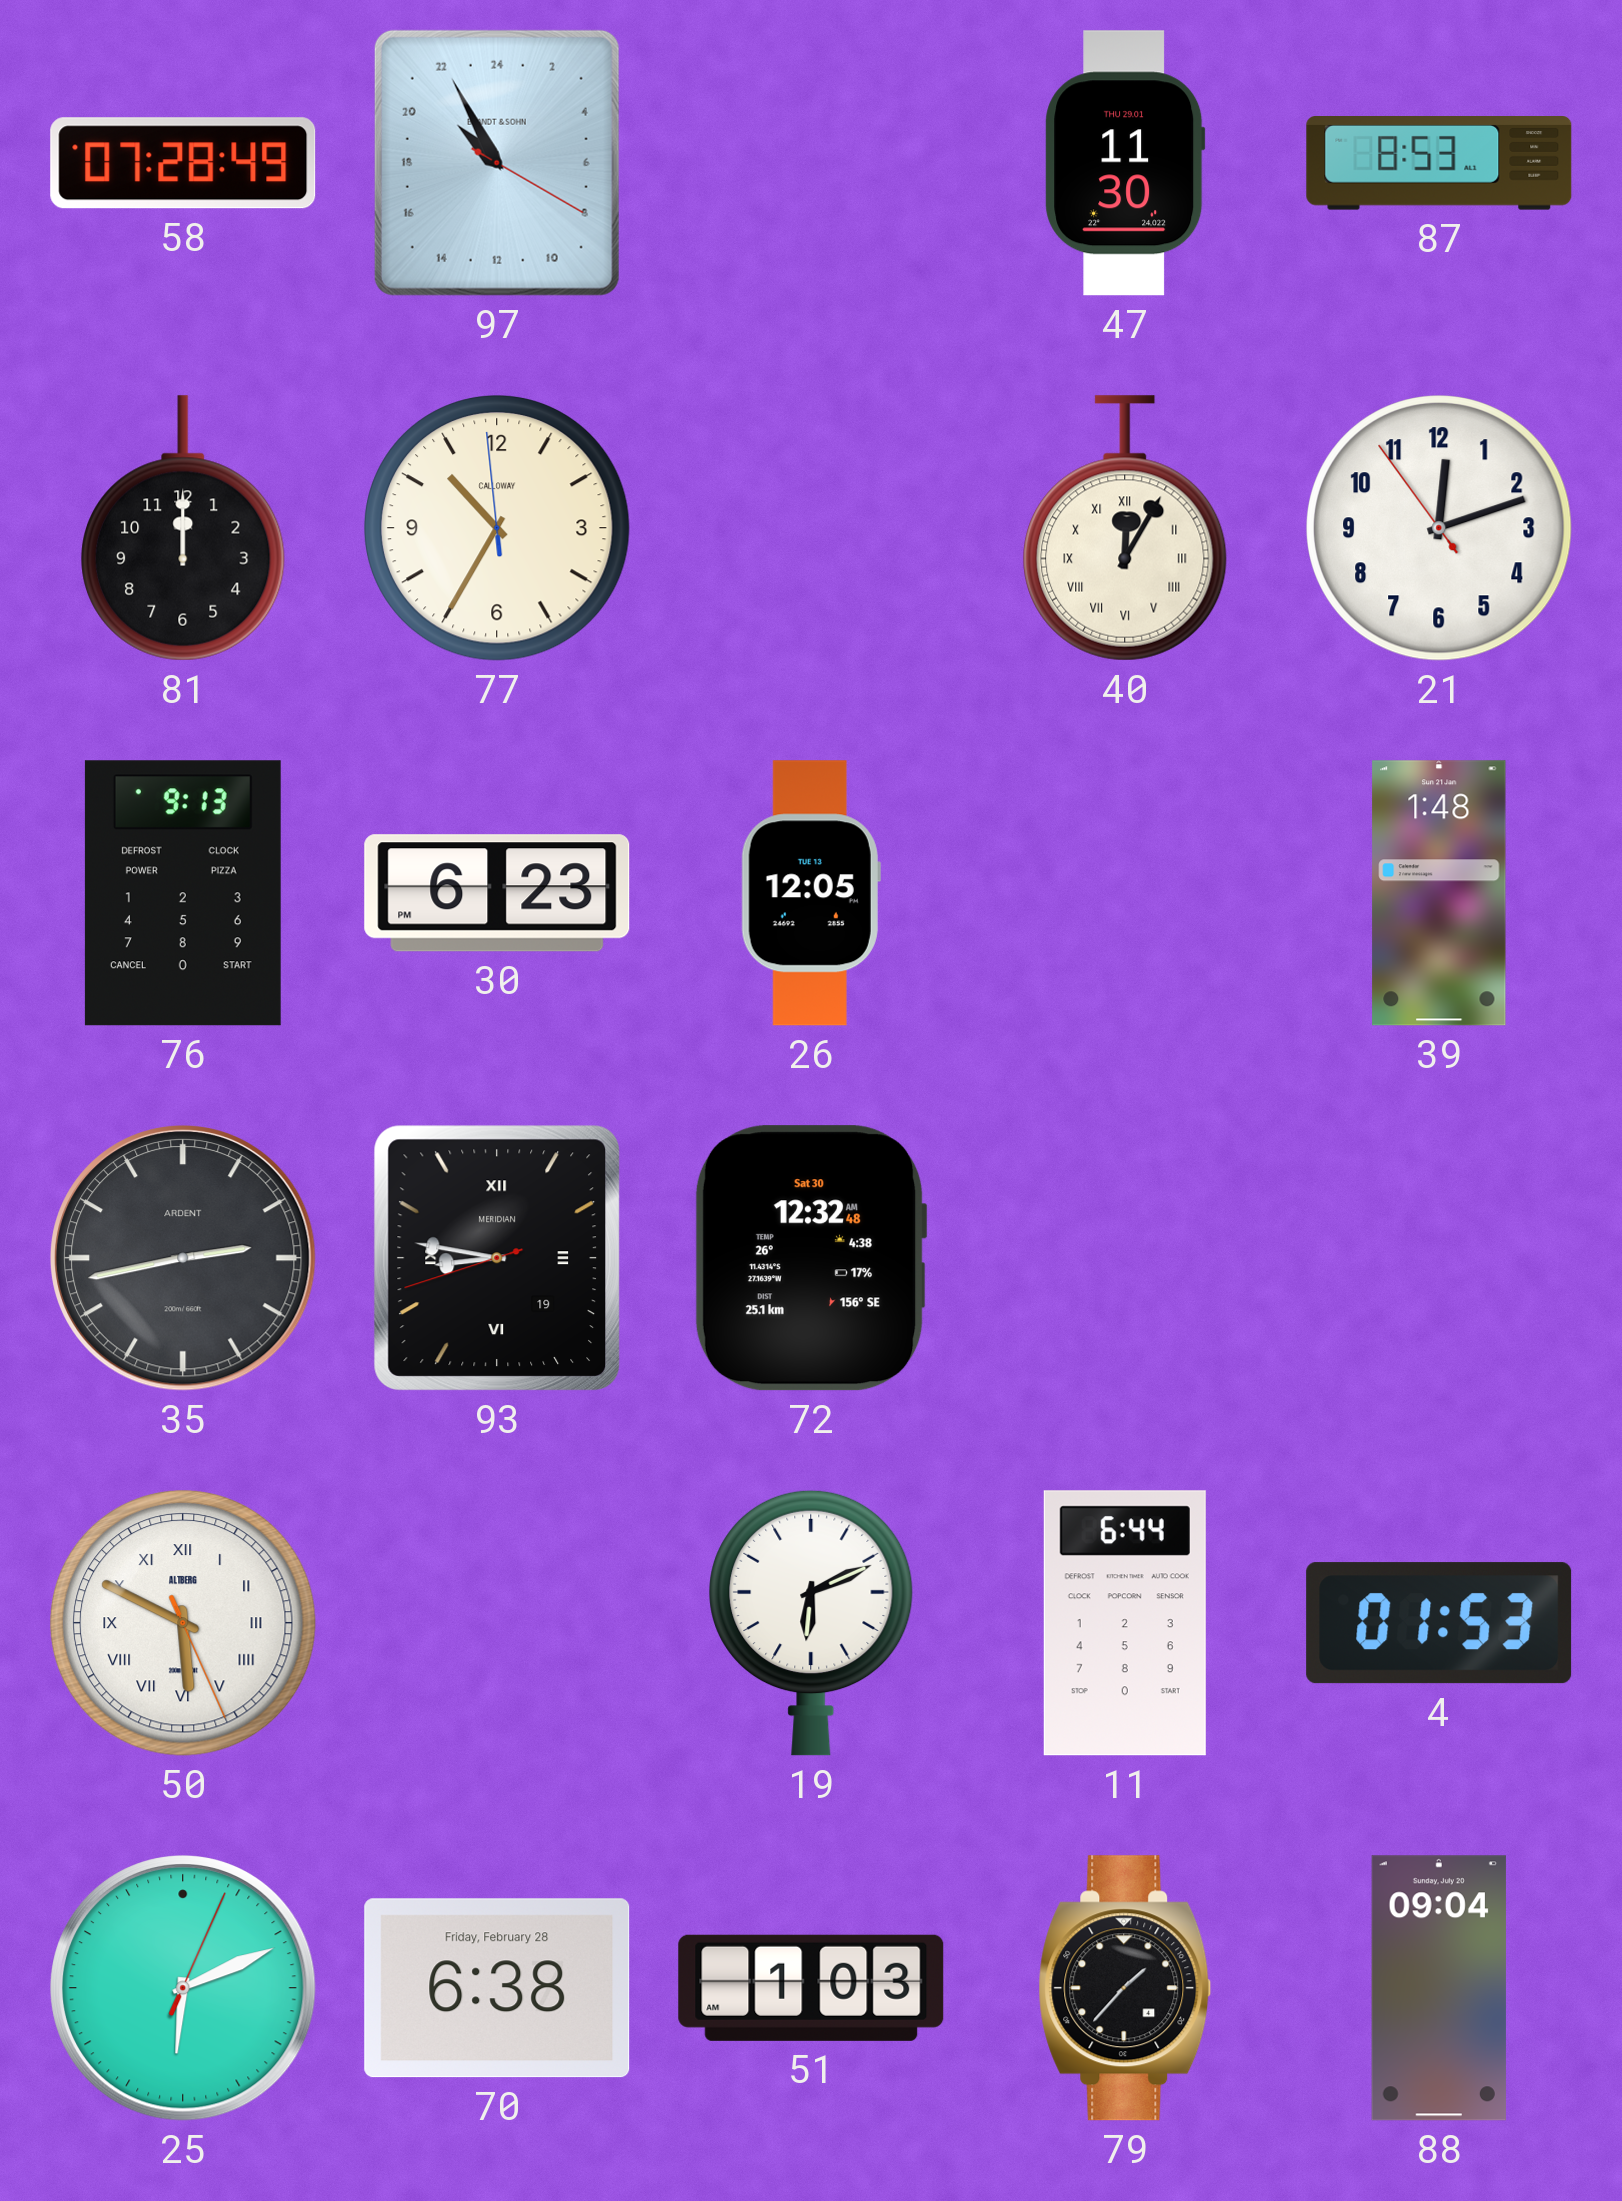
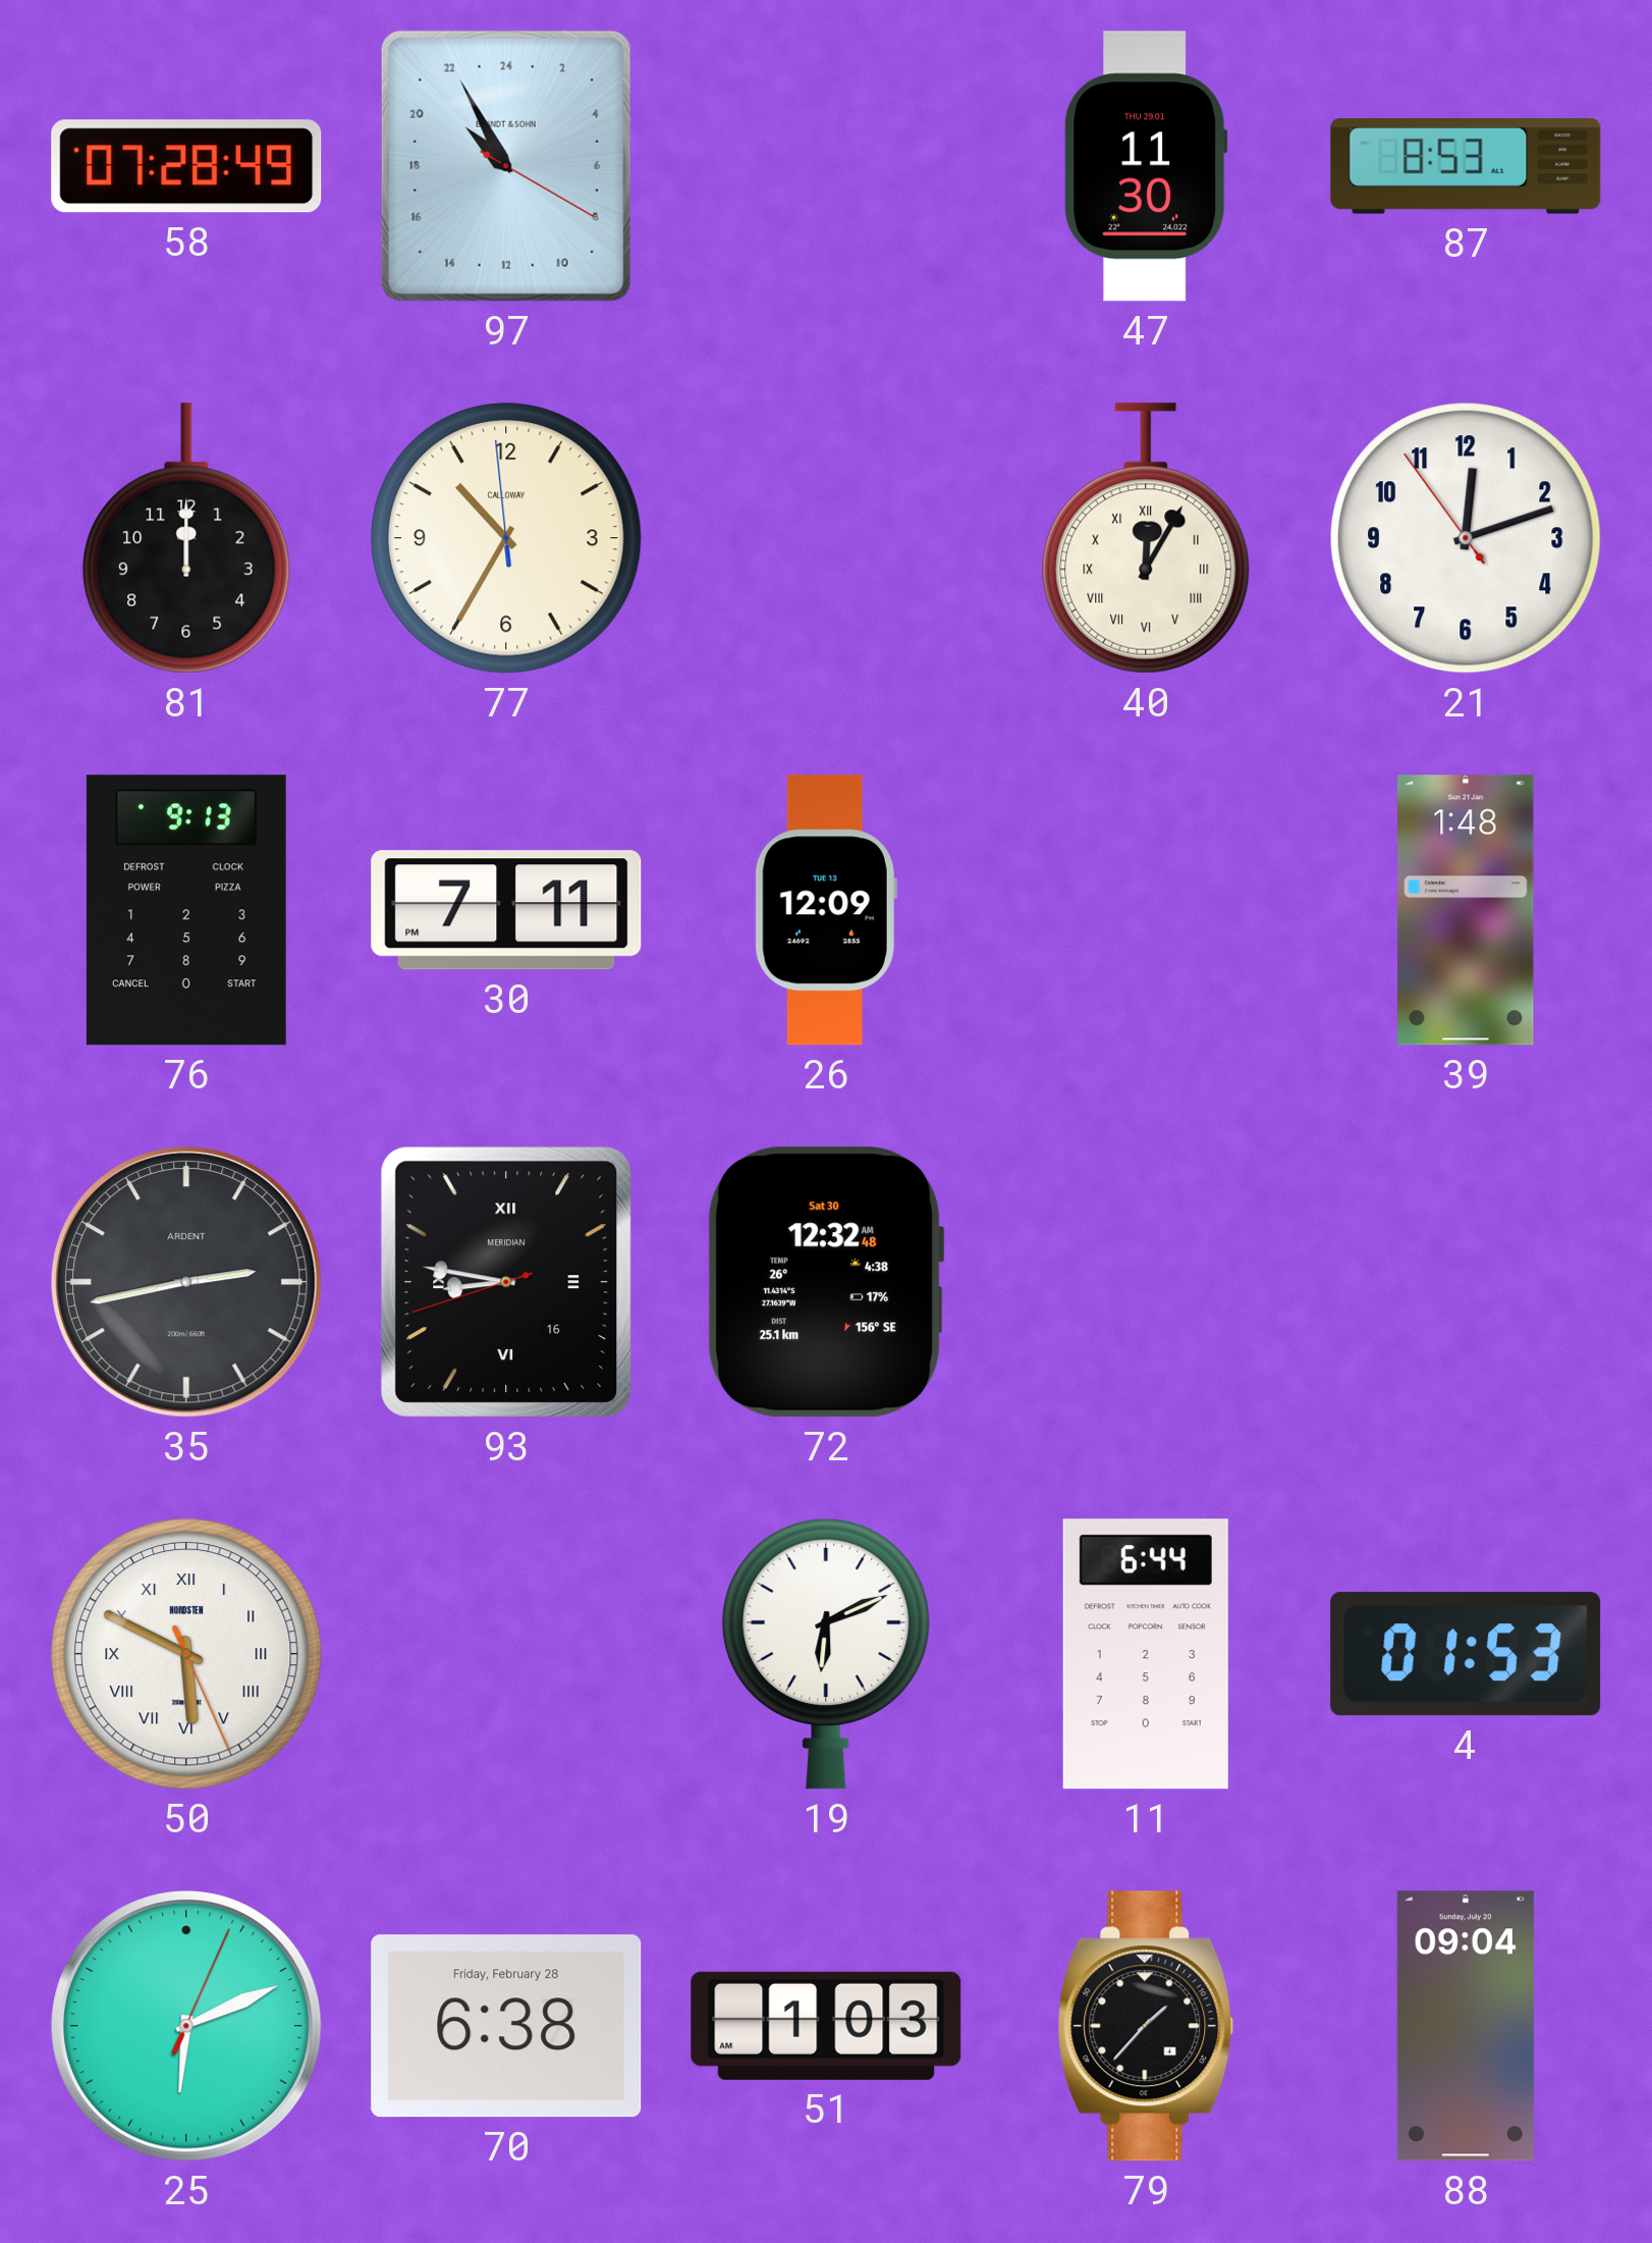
30: 6:23 -> 7:11 (506, 910)
26: 12:05 -> 12:09 (826, 910)
93 date: 19 -> 16 (505, 1282)
50 brand: ALTBERG -> NORDSTEN (187, 1655)
